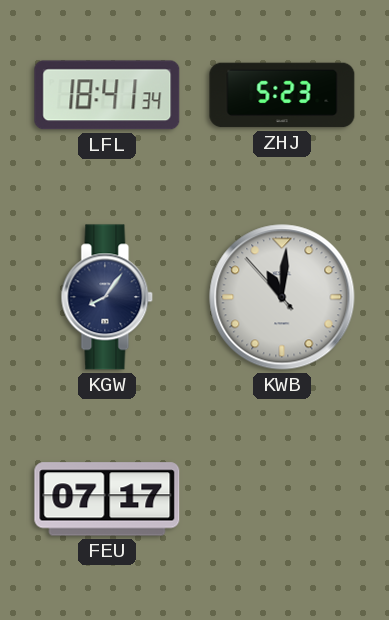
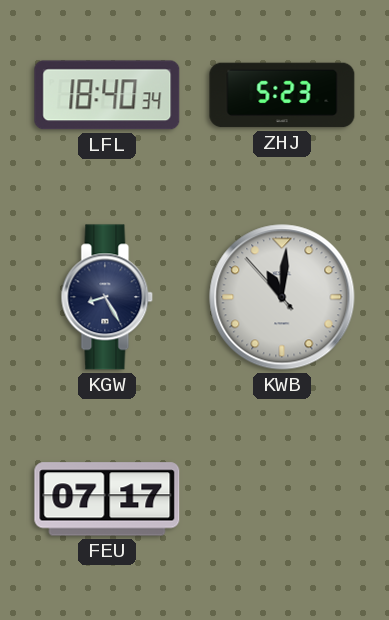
LFL: 18:41 -> 18:40 (107, 95)
KGW: 8:06 -> 8:25 (107, 297)
